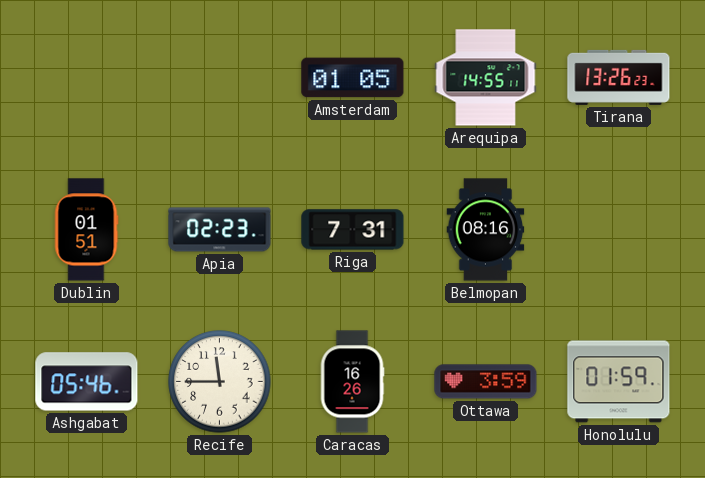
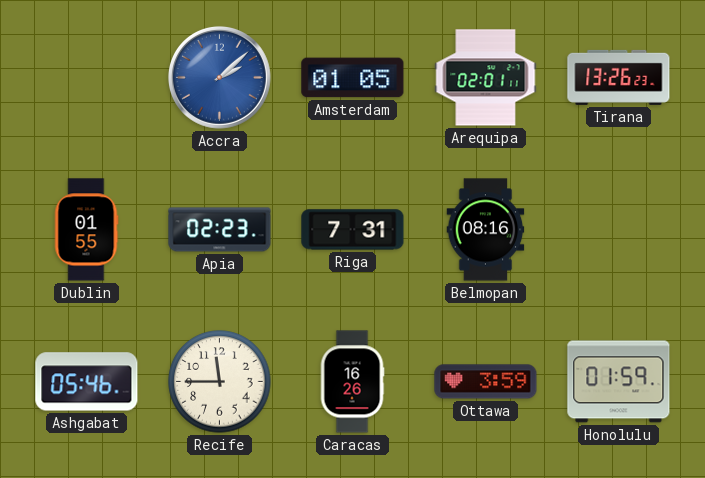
Accra: none -> 2:08 (219, 77)
Arequipa: 14:55 -> 02:01 (486, 78)
Dublin: 01:51 -> 01:55 (86, 230)
